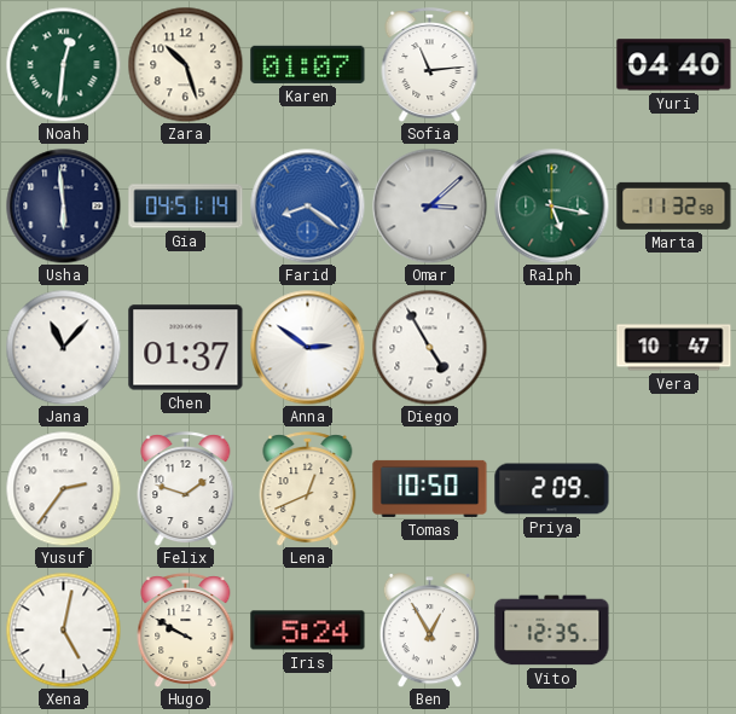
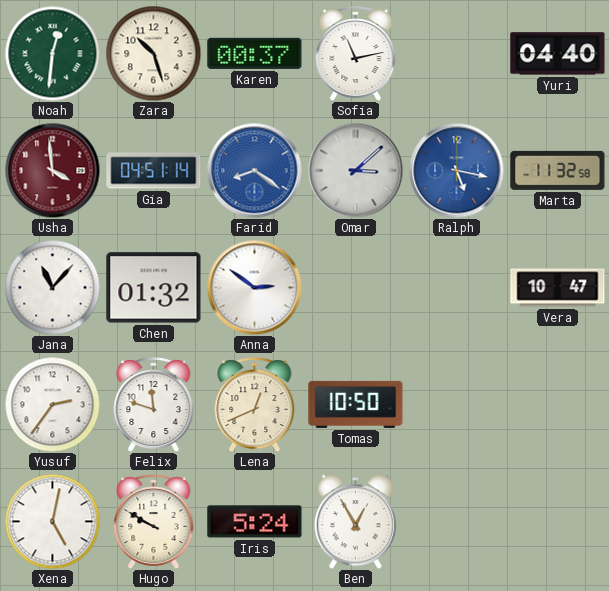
Karen: 01:07 -> 00:37 (255, 53)
Sofia: 11:14 -> 11:13 (356, 54)
Usha: 5:59 -> 3:59 (52, 170)
Usha dial: navy -> burgundy (52, 170)
Ralph dial: green -> blue (456, 170)
Chen: 01:37 -> 01:32 (154, 288)
Diego: 4:55 -> none (429, 347)
Felix: 1:48 -> 11:48 (154, 405)
Priya: 2:09 -> none (552, 489)
Vito: 12:35 -> none (552, 631)
